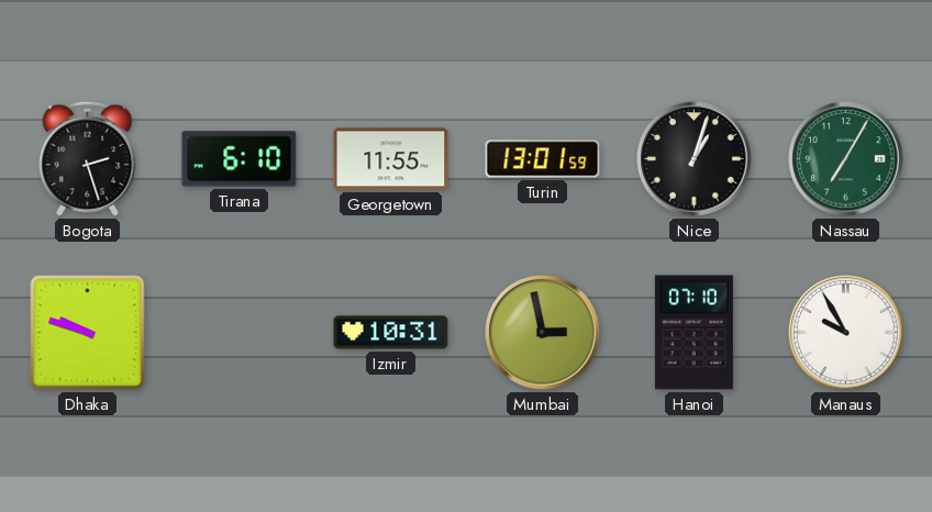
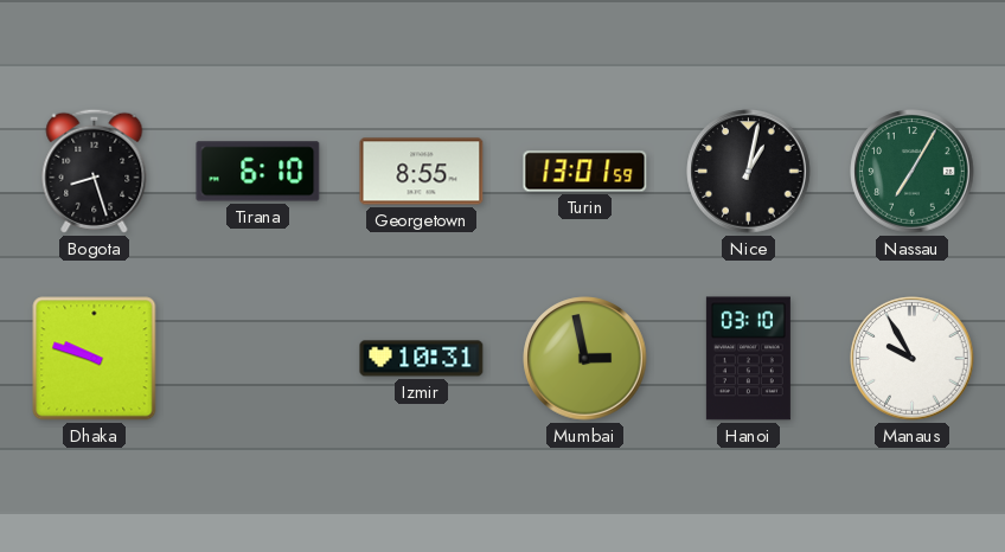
Bogota: 2:27 -> 8:27 (95, 171)
Georgetown: 11:55 -> 8:55 (422, 172)
Nice: 1:03 -> 1:02 (749, 172)
Hanoi: 07:10 -> 03:10 (748, 359)
